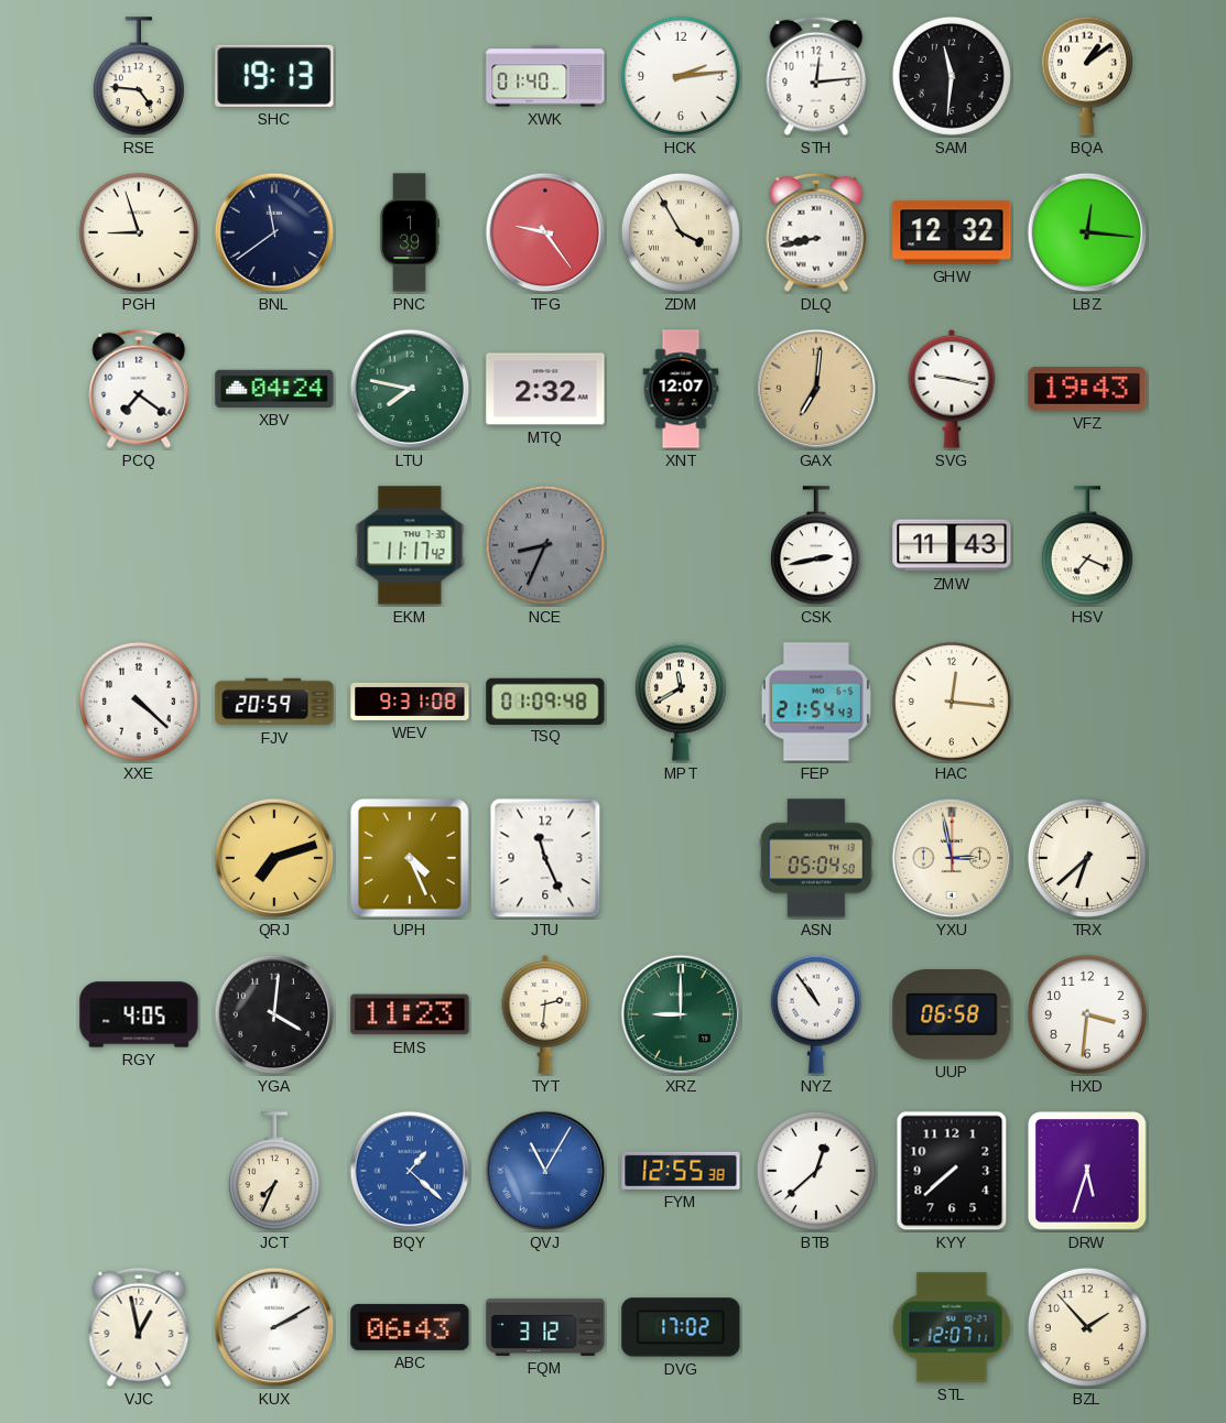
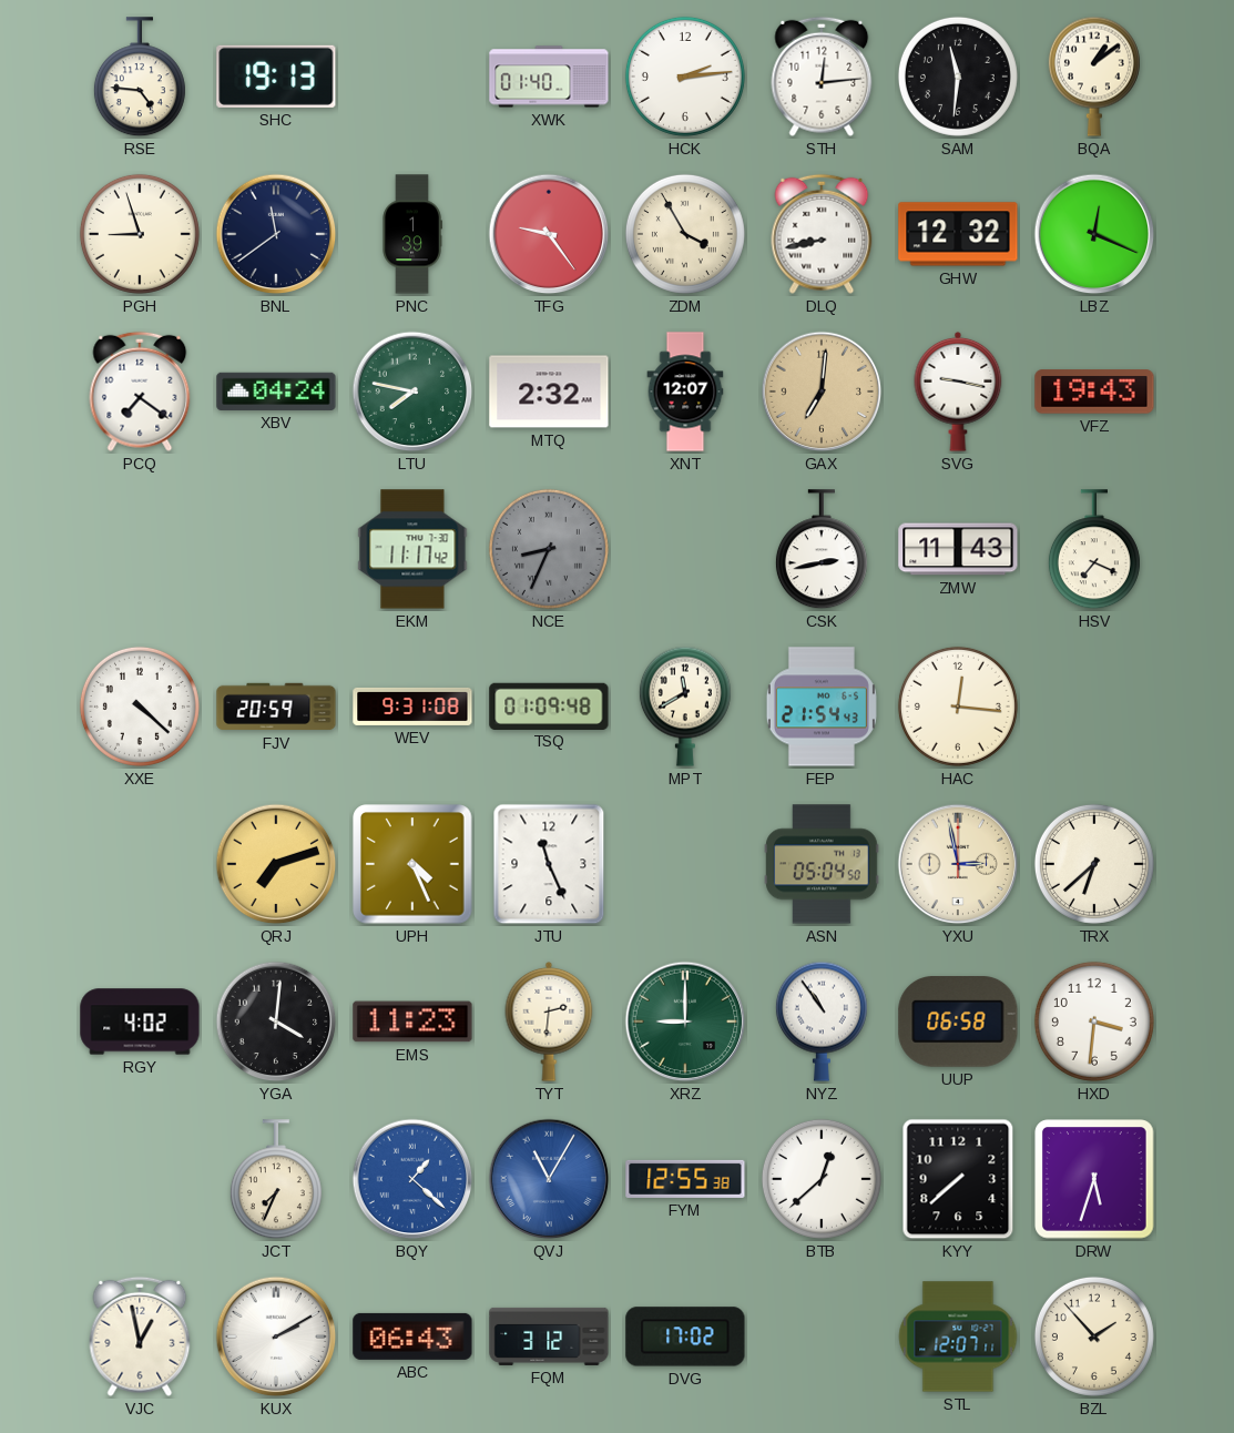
LBZ: 12:16 -> 12:19 (1094, 234)
RGY: 4:05 -> 4:02 (140, 1022)
